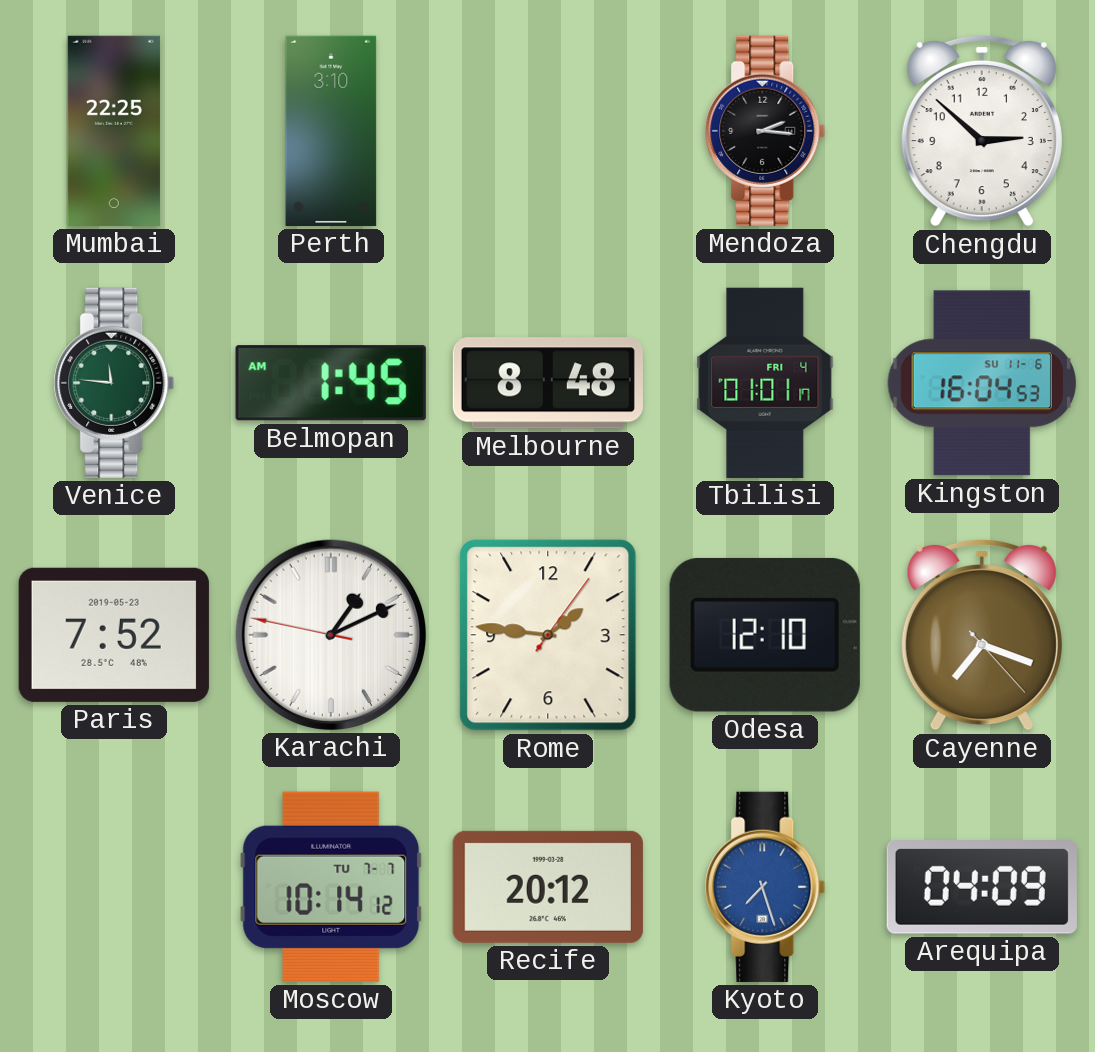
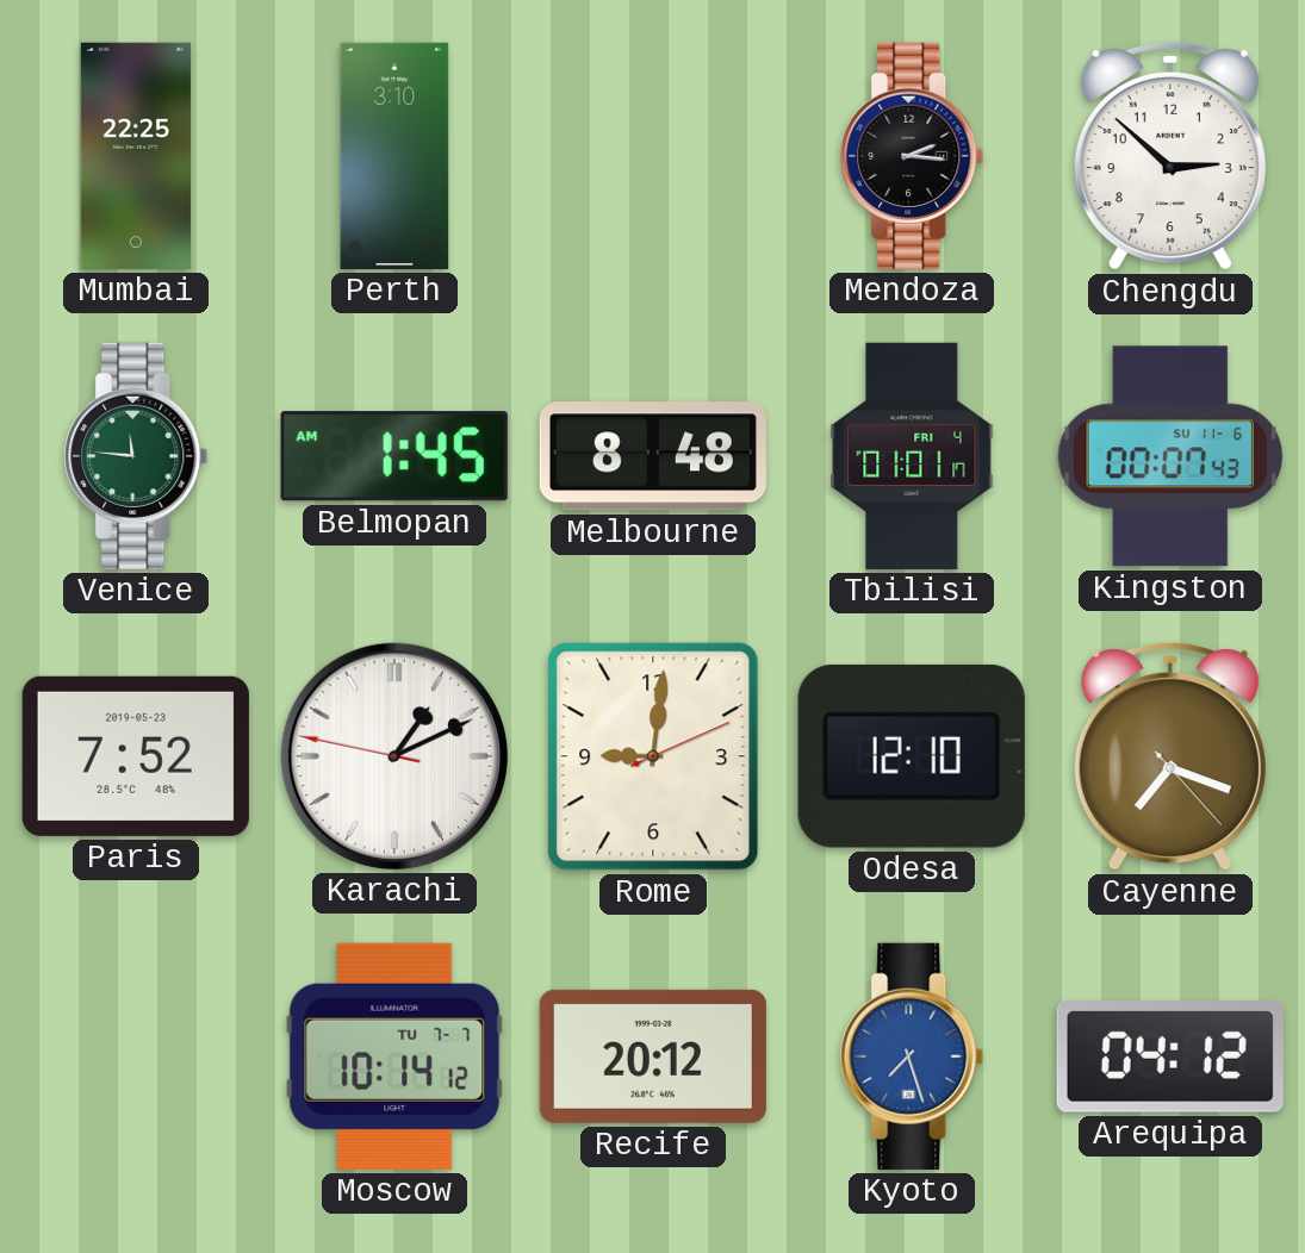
Kingston: 16:04 -> 00:07 (1169, 456)
Rome: 1:46 -> 9:01 (653, 756)
Arequipa: 04:09 -> 04:12 (1170, 1058)
